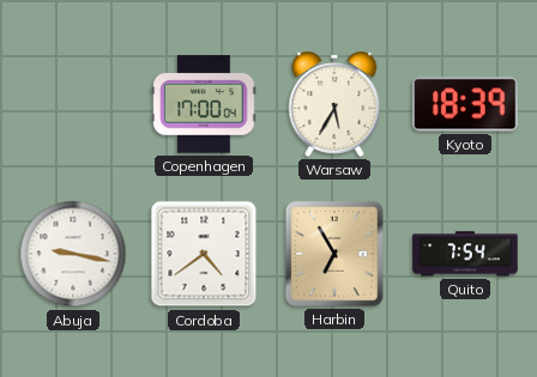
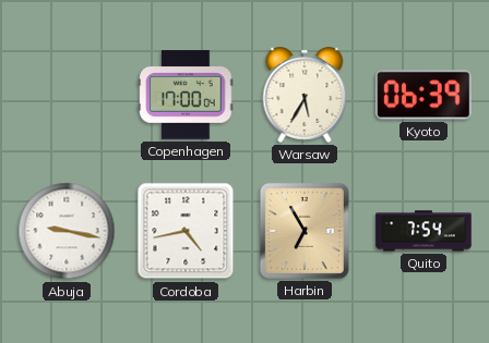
Kyoto: 18:39 -> 06:39 (424, 95)
Cordoba: 4:39 -> 4:43 (186, 231)
